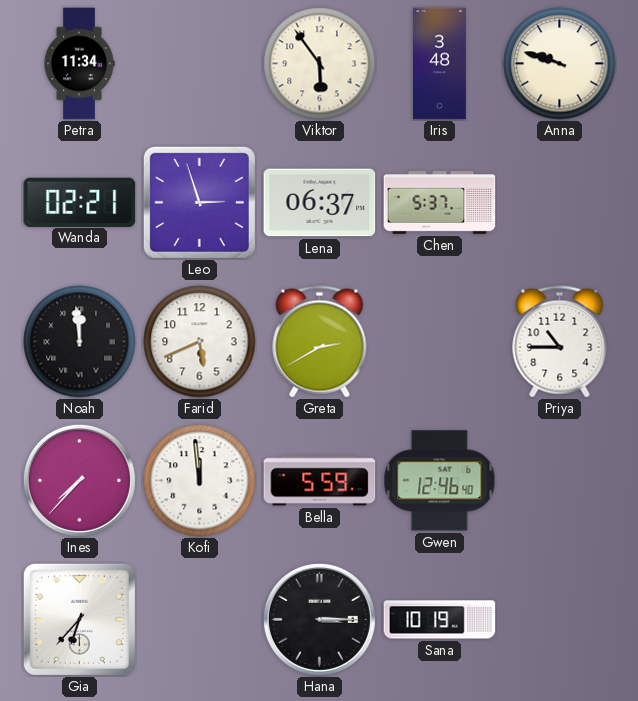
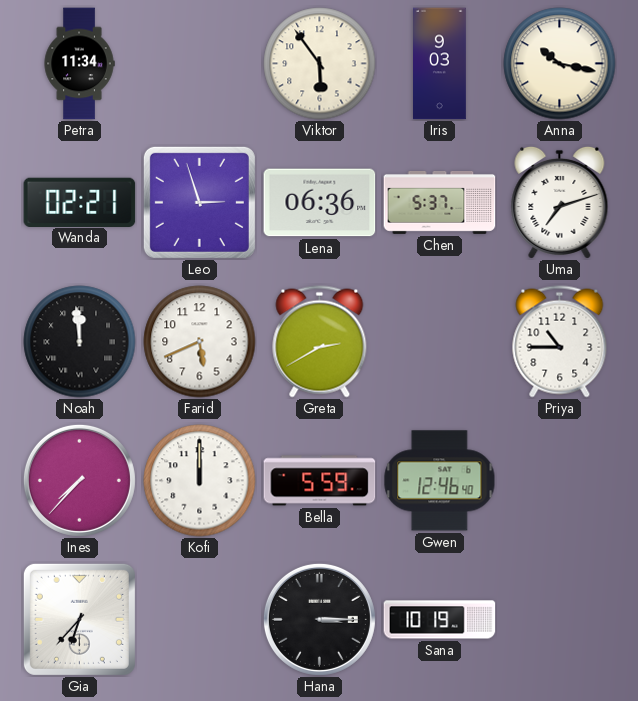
Iris: 3:48 -> 9:03 (440, 64)
Anna: 9:48 -> 10:17 (560, 64)
Lena: 06:37 -> 06:36 (320, 203)
Uma: none -> 7:12 (560, 202)
Kofi: 11:59 -> 12:00 (200, 481)
